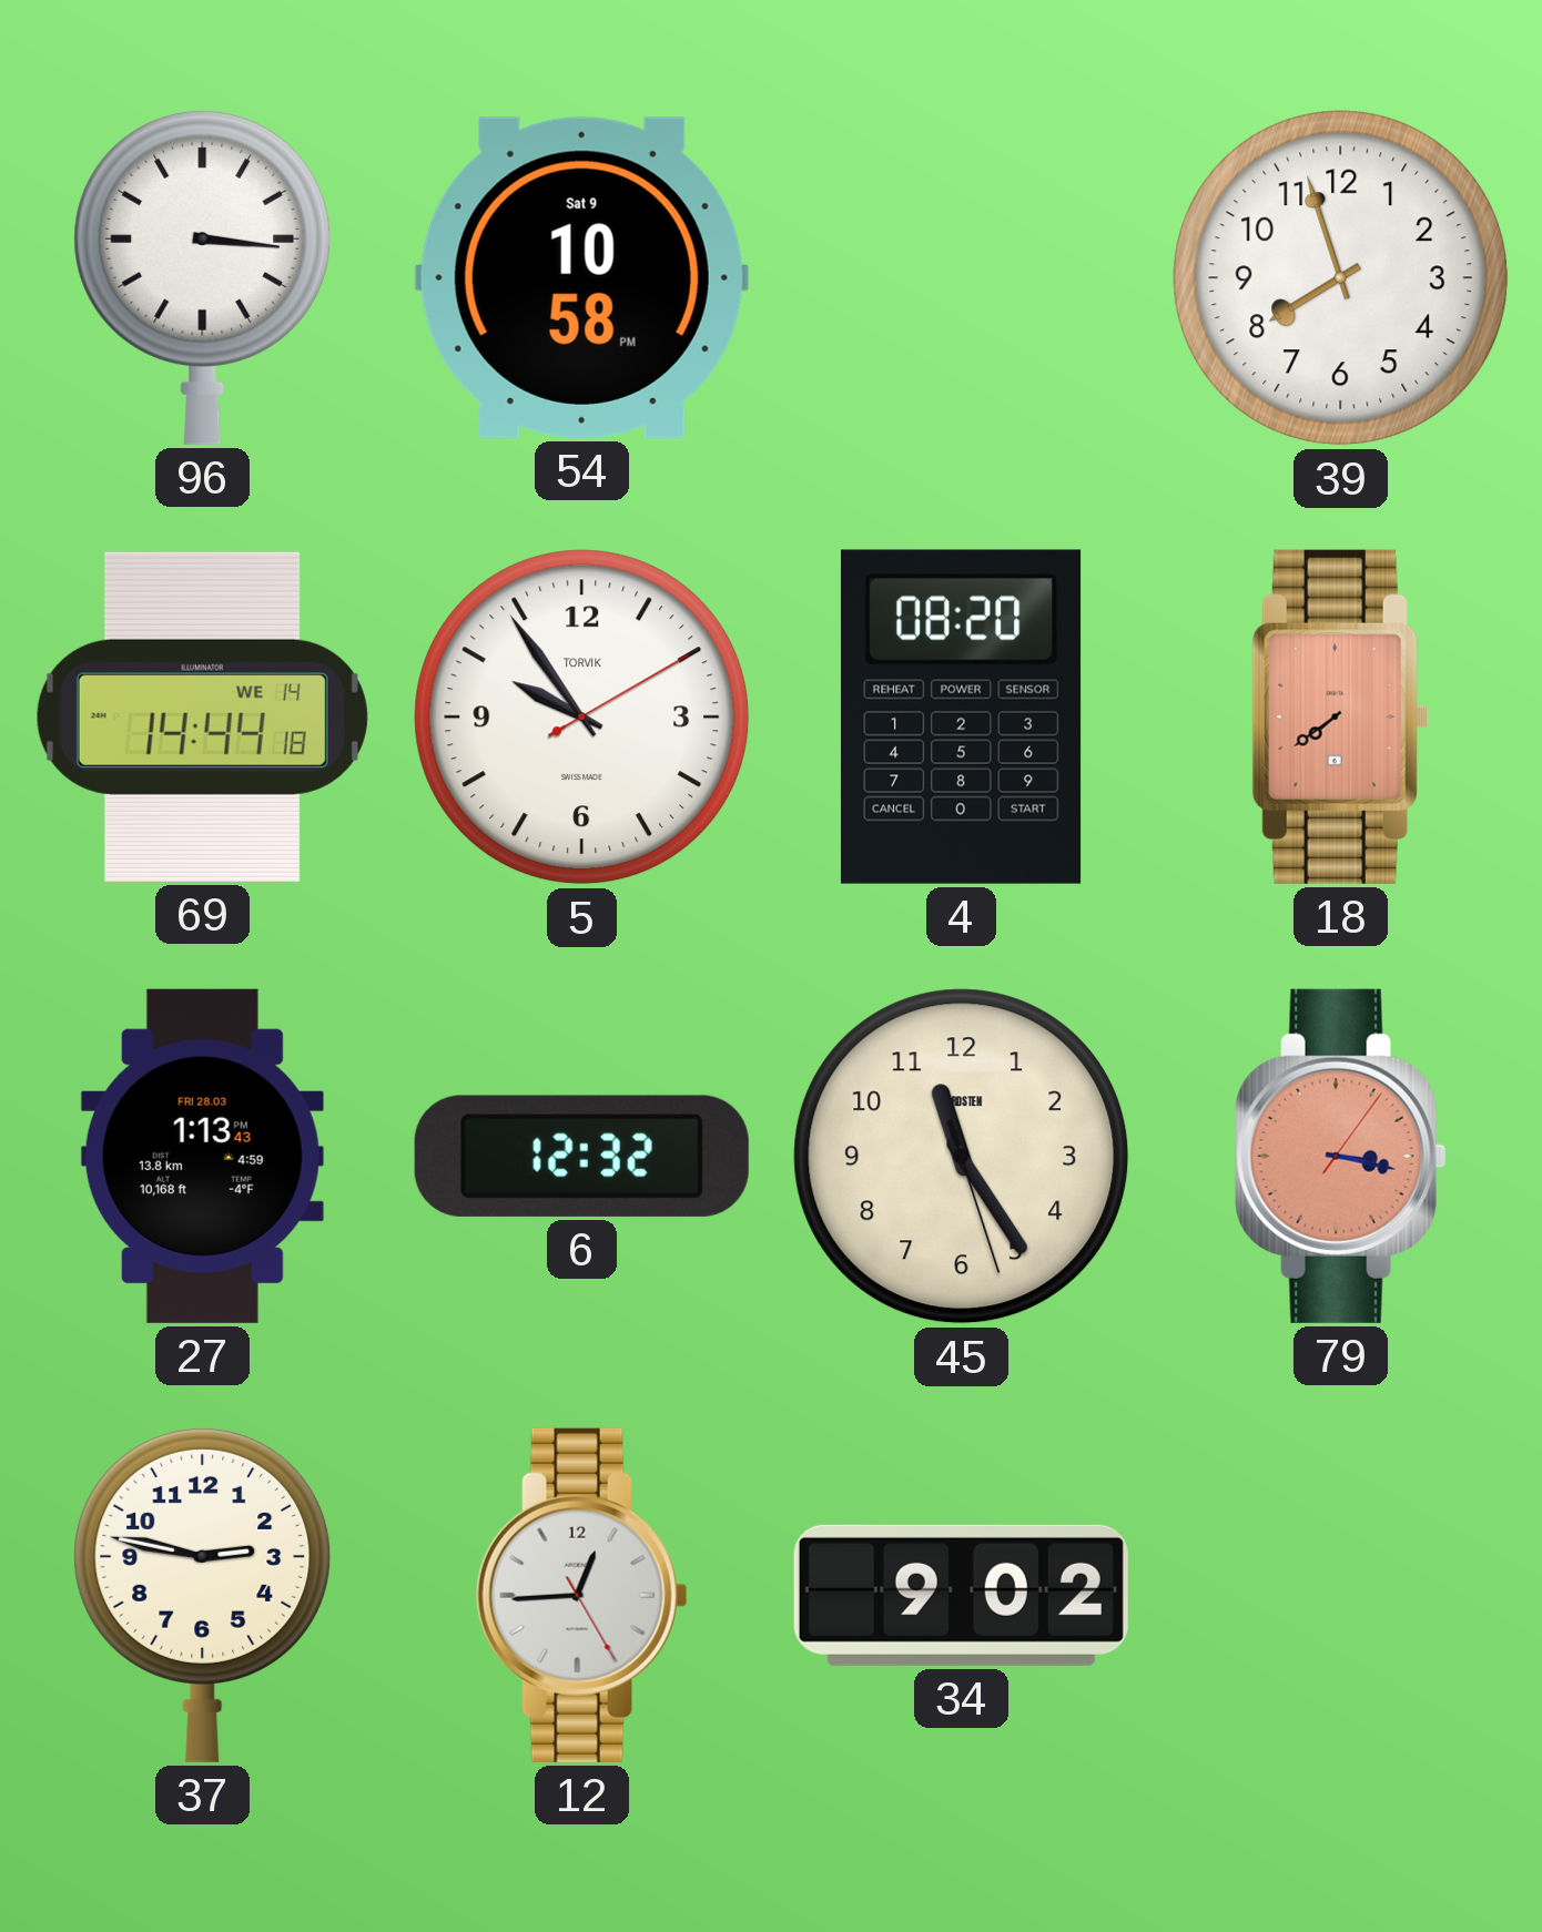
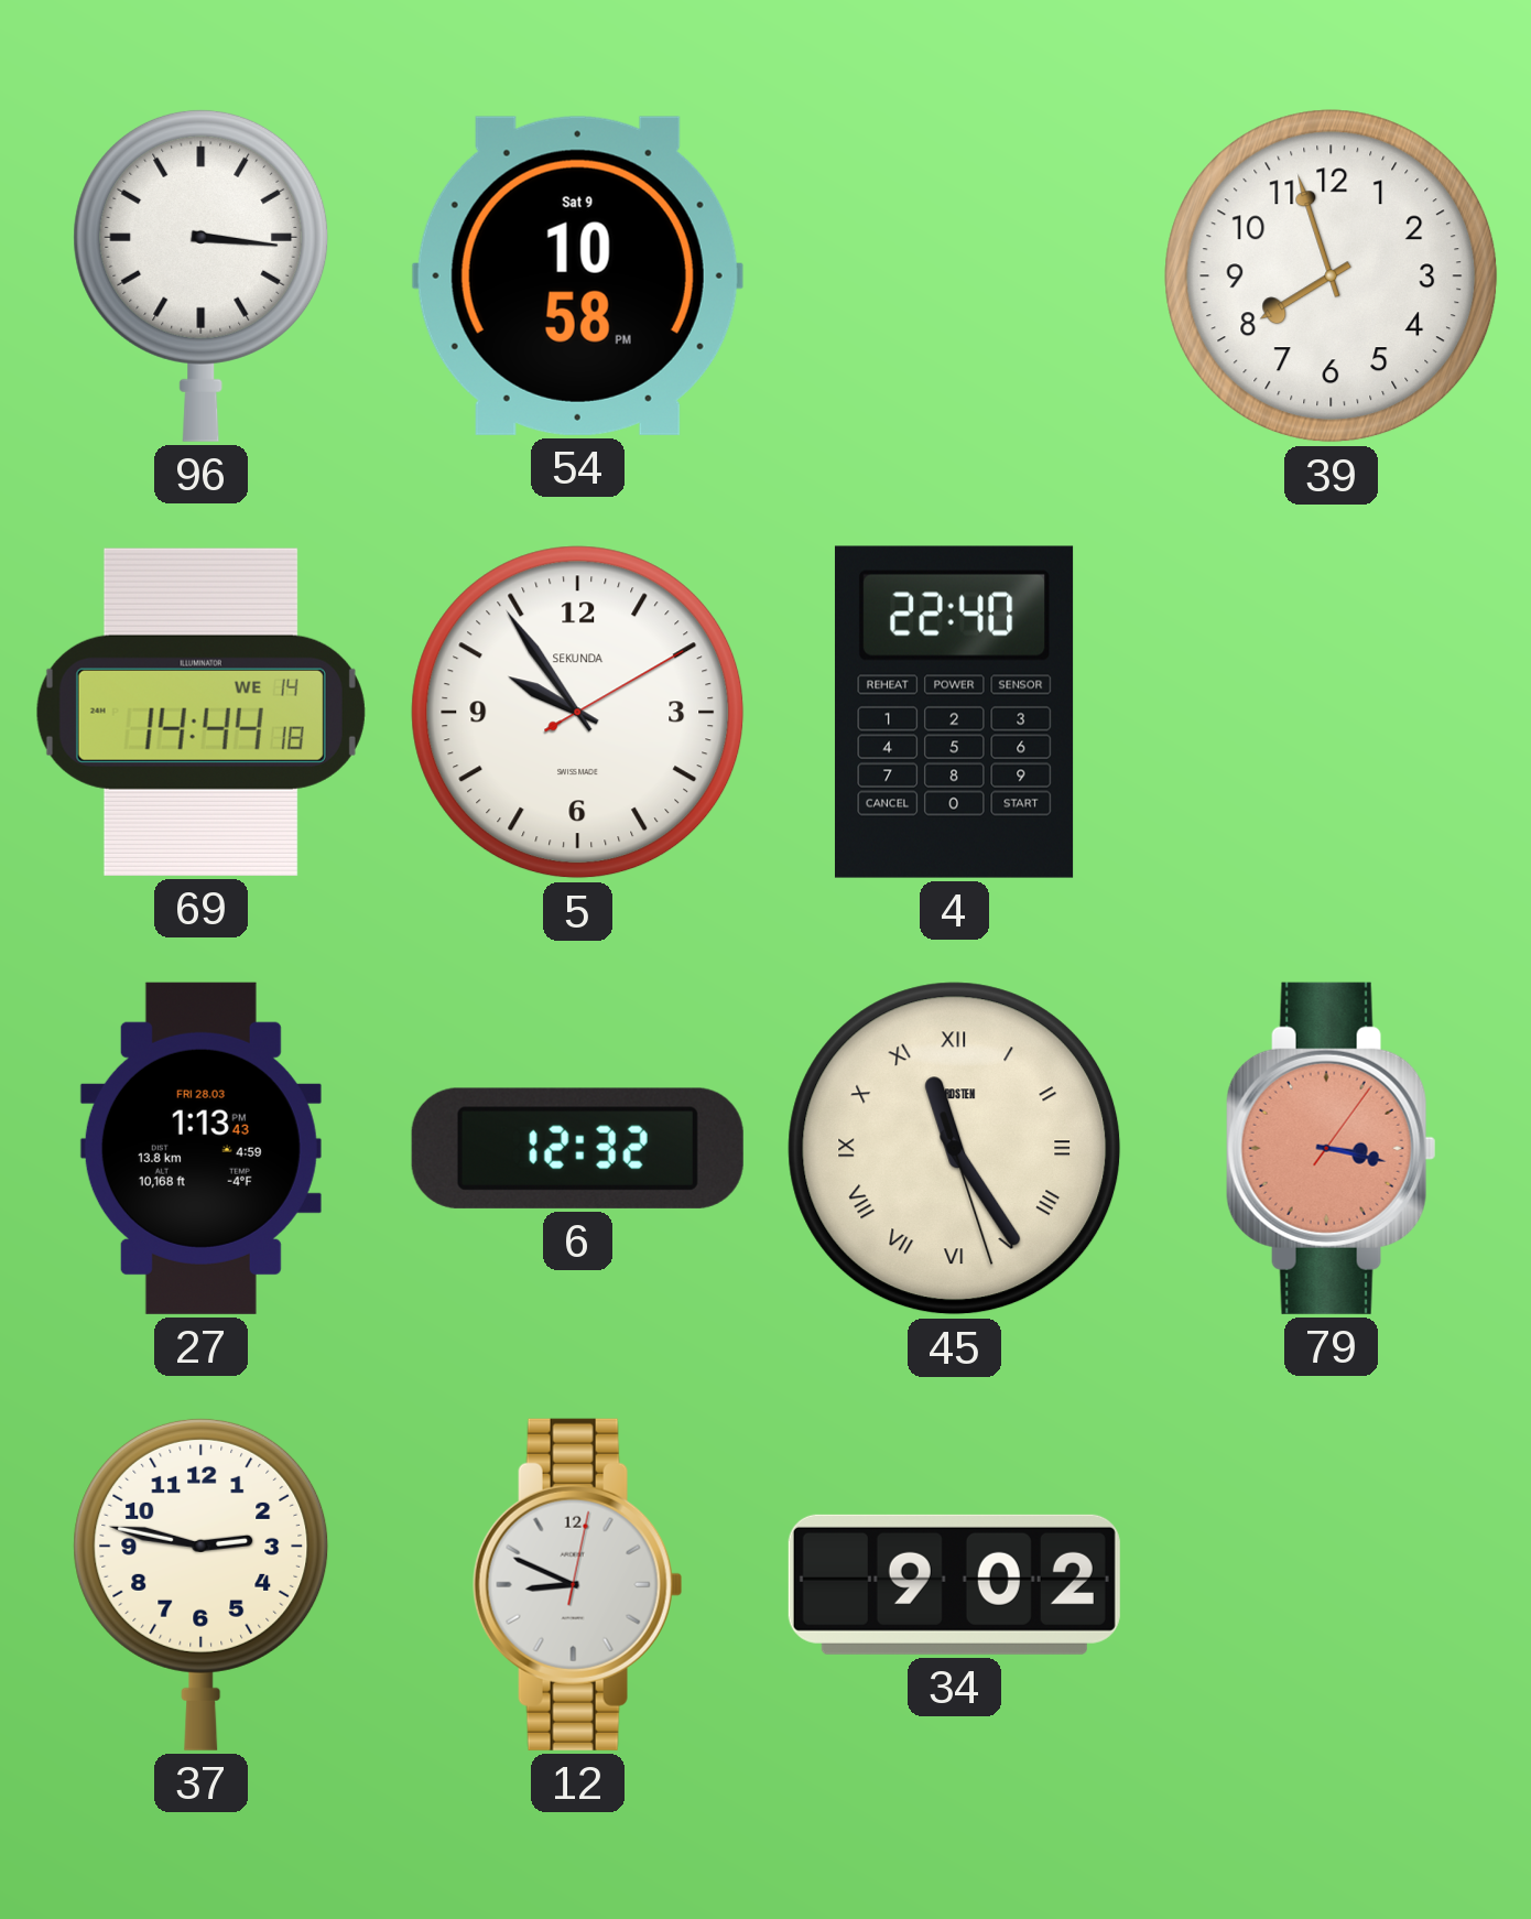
5 brand: TORVIK -> SEKUNDA (578, 713)
4: 08:20 -> 22:40 (954, 712)
18: 7:39 -> none (1340, 716)
45 numerals: Arabic -> Roman (955, 1149)
12: 12:44 -> 8:49 (577, 1584)
